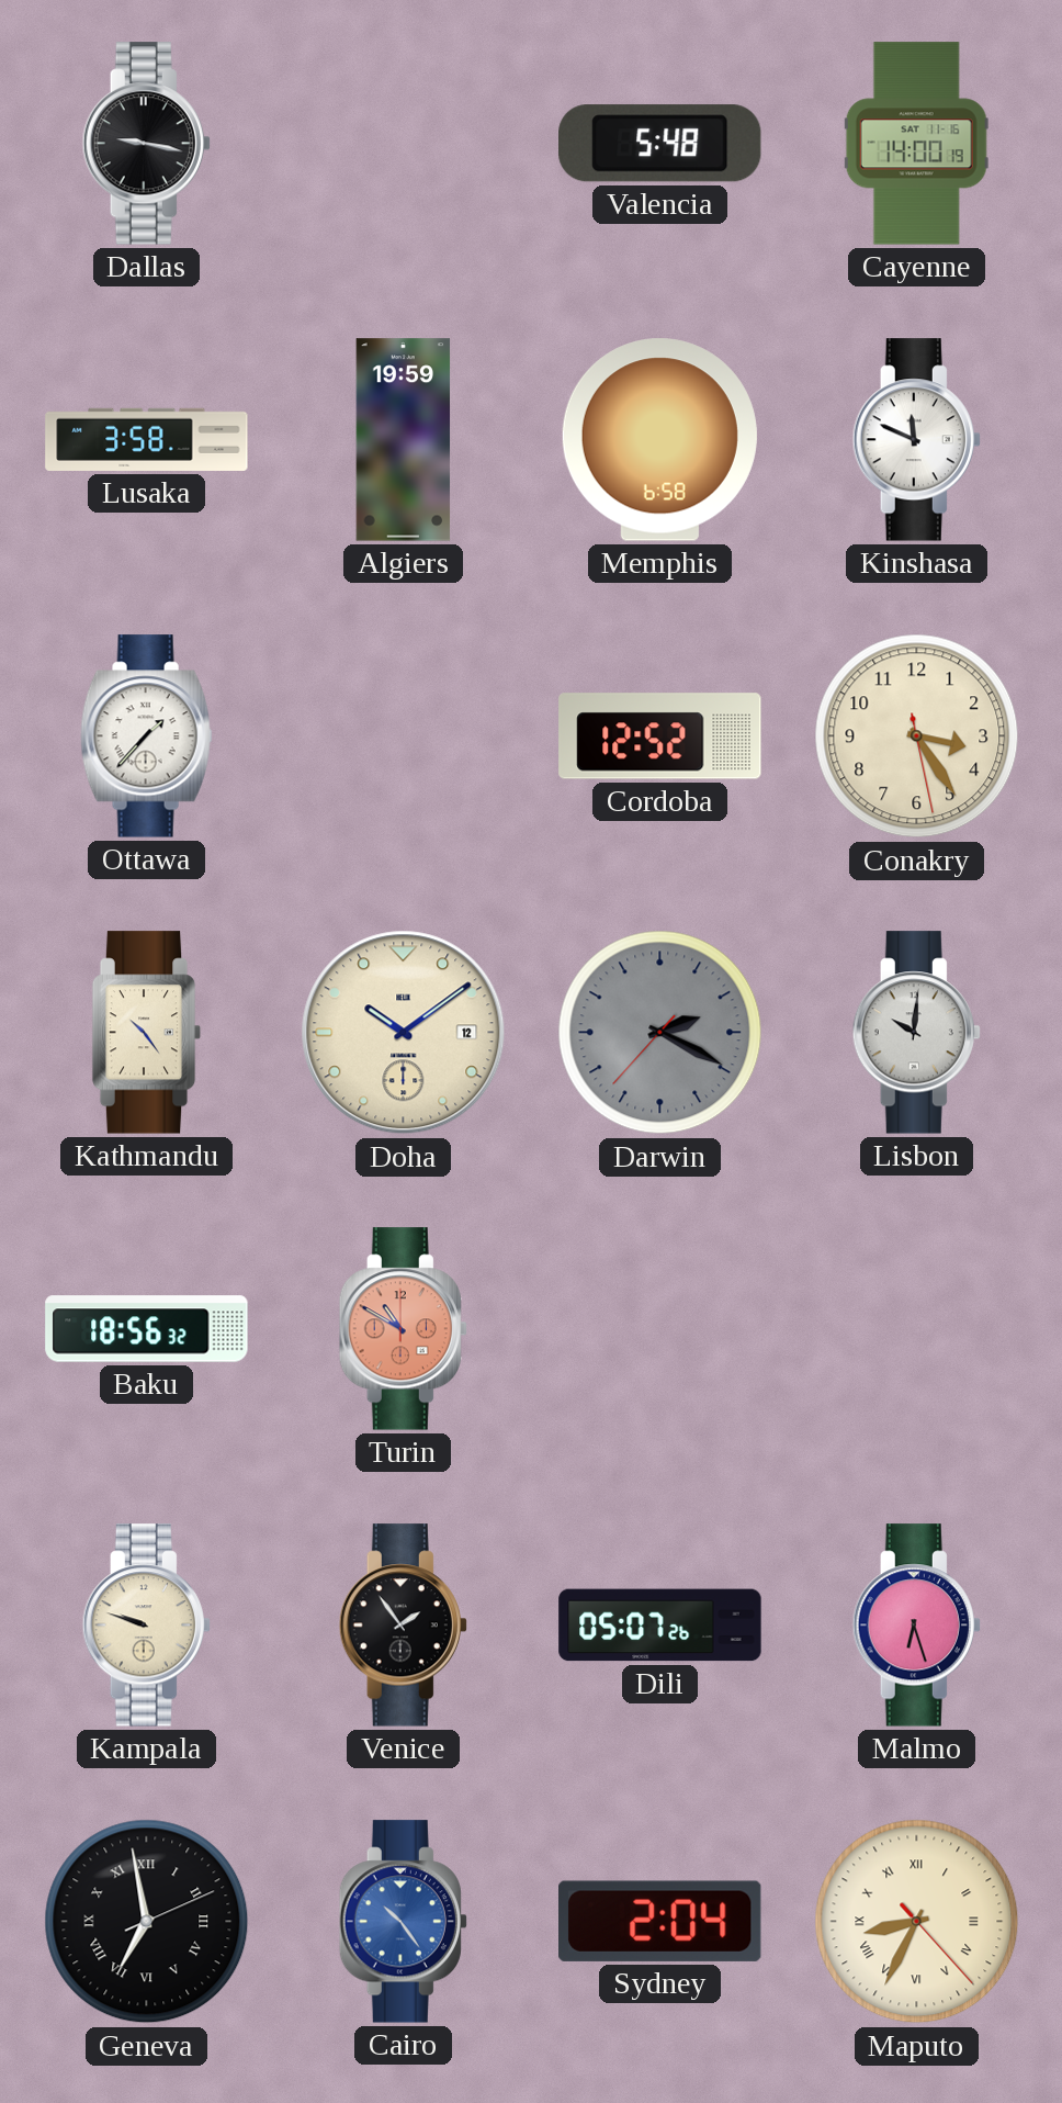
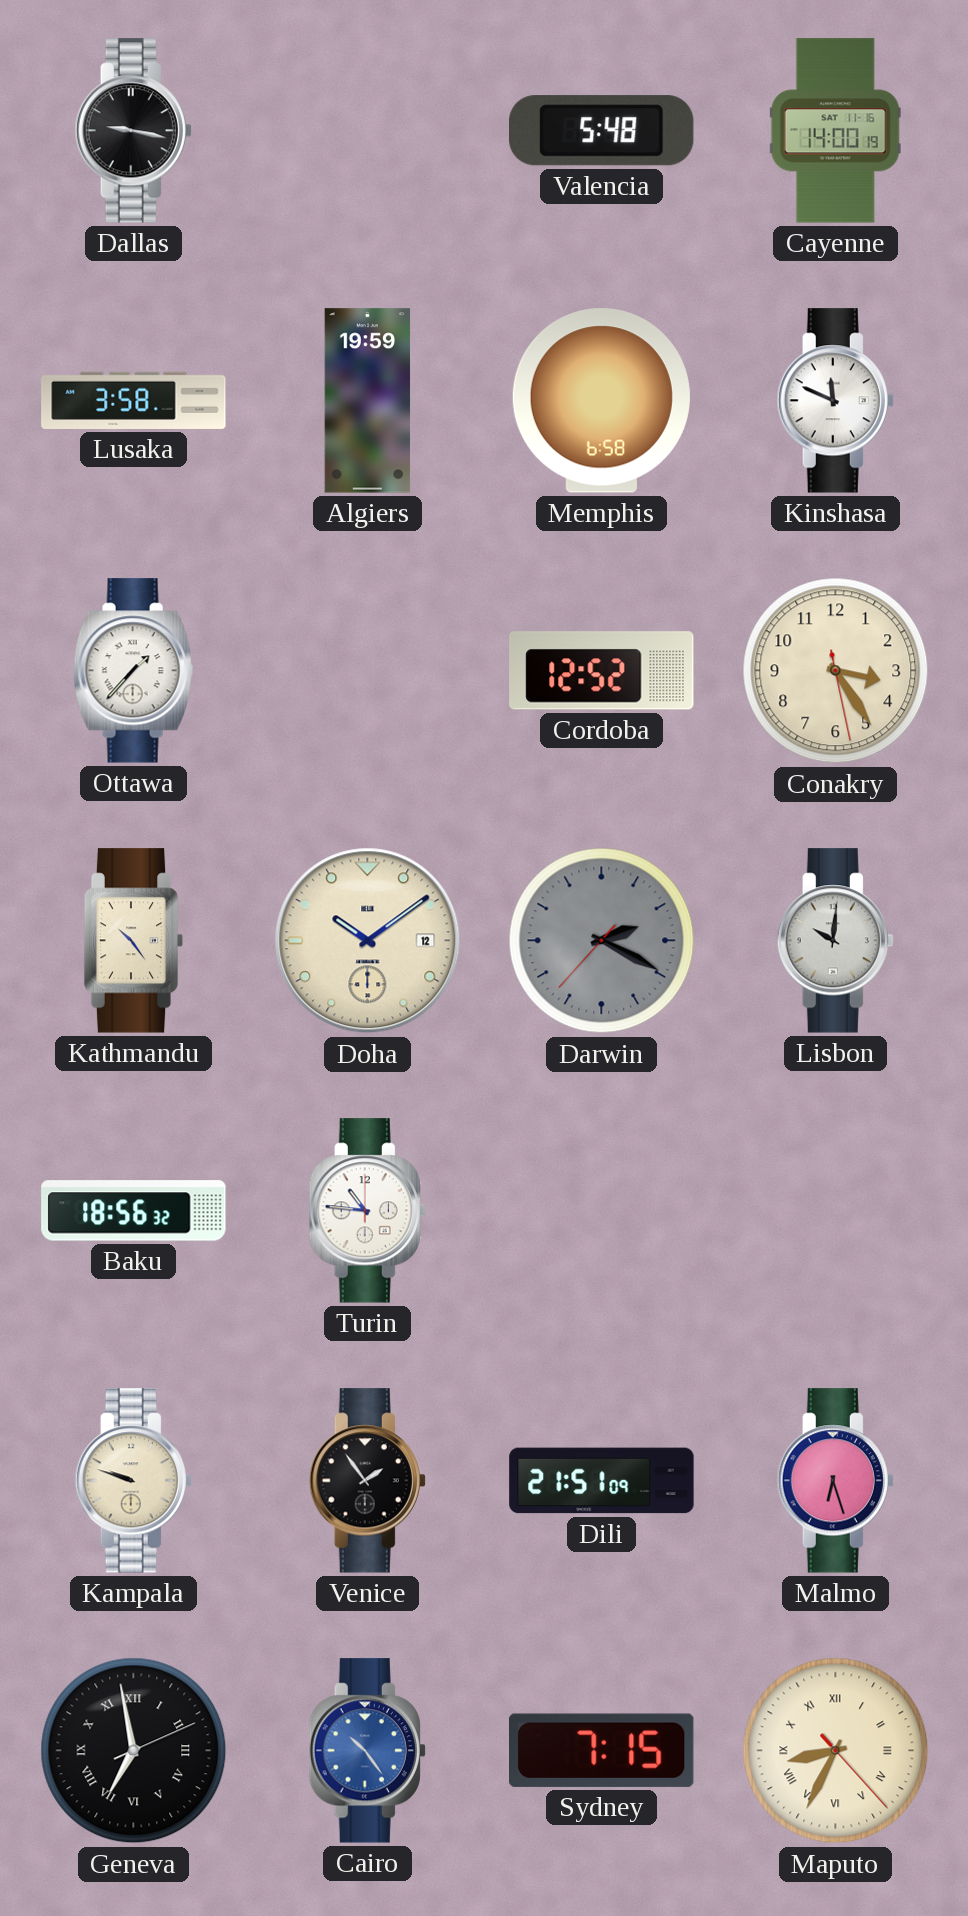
Turin: 10:50 -> 10:46 (367, 1211)
Turin dial: salmon -> white (367, 1211)
Dili: 05:07 -> 21:51 (602, 1481)
Sydney: 2:04 -> 7:15 (602, 1750)
